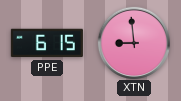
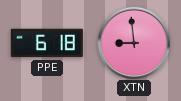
PPE: 6:15 -> 6:18 (47, 43)
